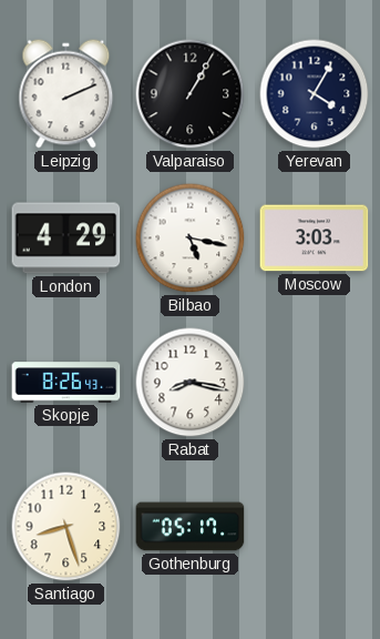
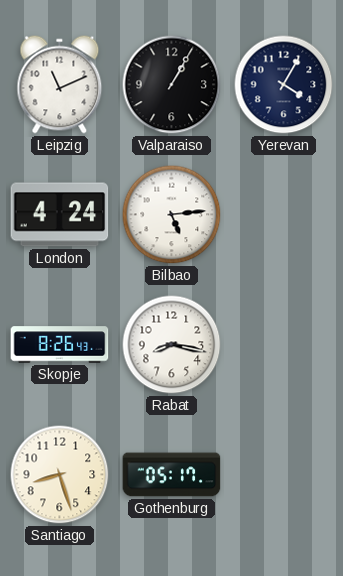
Leipzig: 2:11 -> 11:11 (60, 85)
London: 4:29 -> 4:24 (60, 215)
Bilbao: 5:17 -> 5:14 (172, 215)
Moscow: 3:03 -> none (315, 239)
